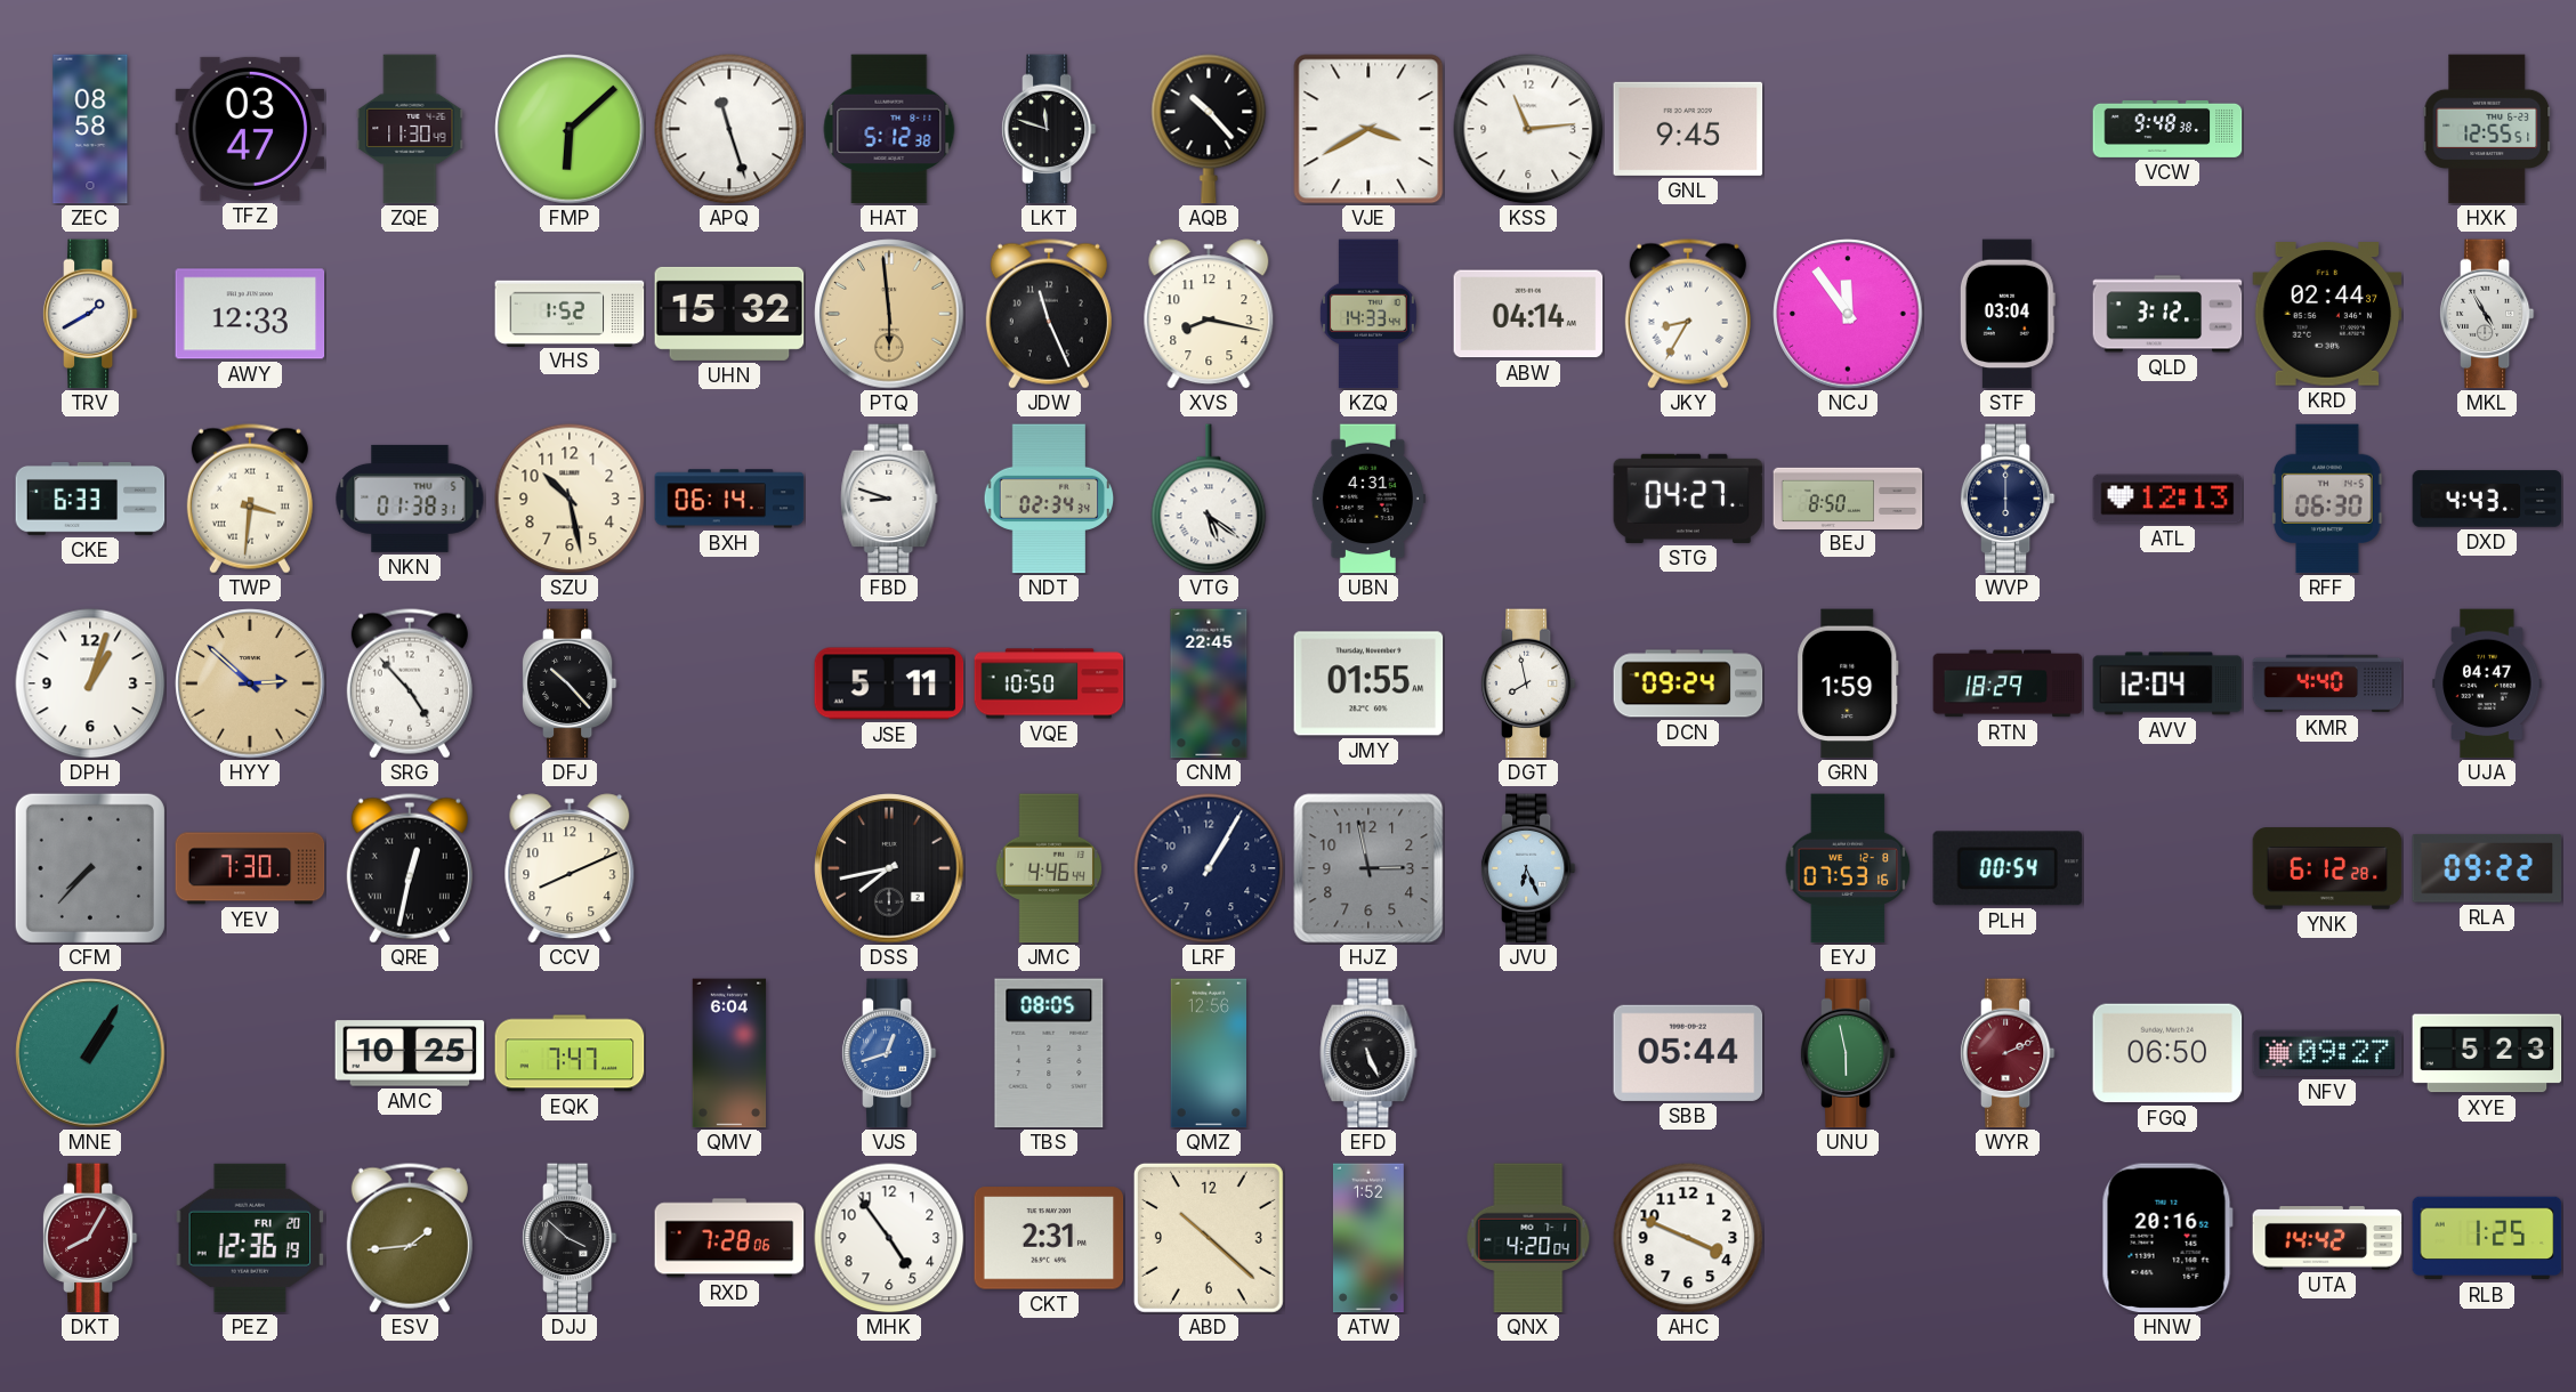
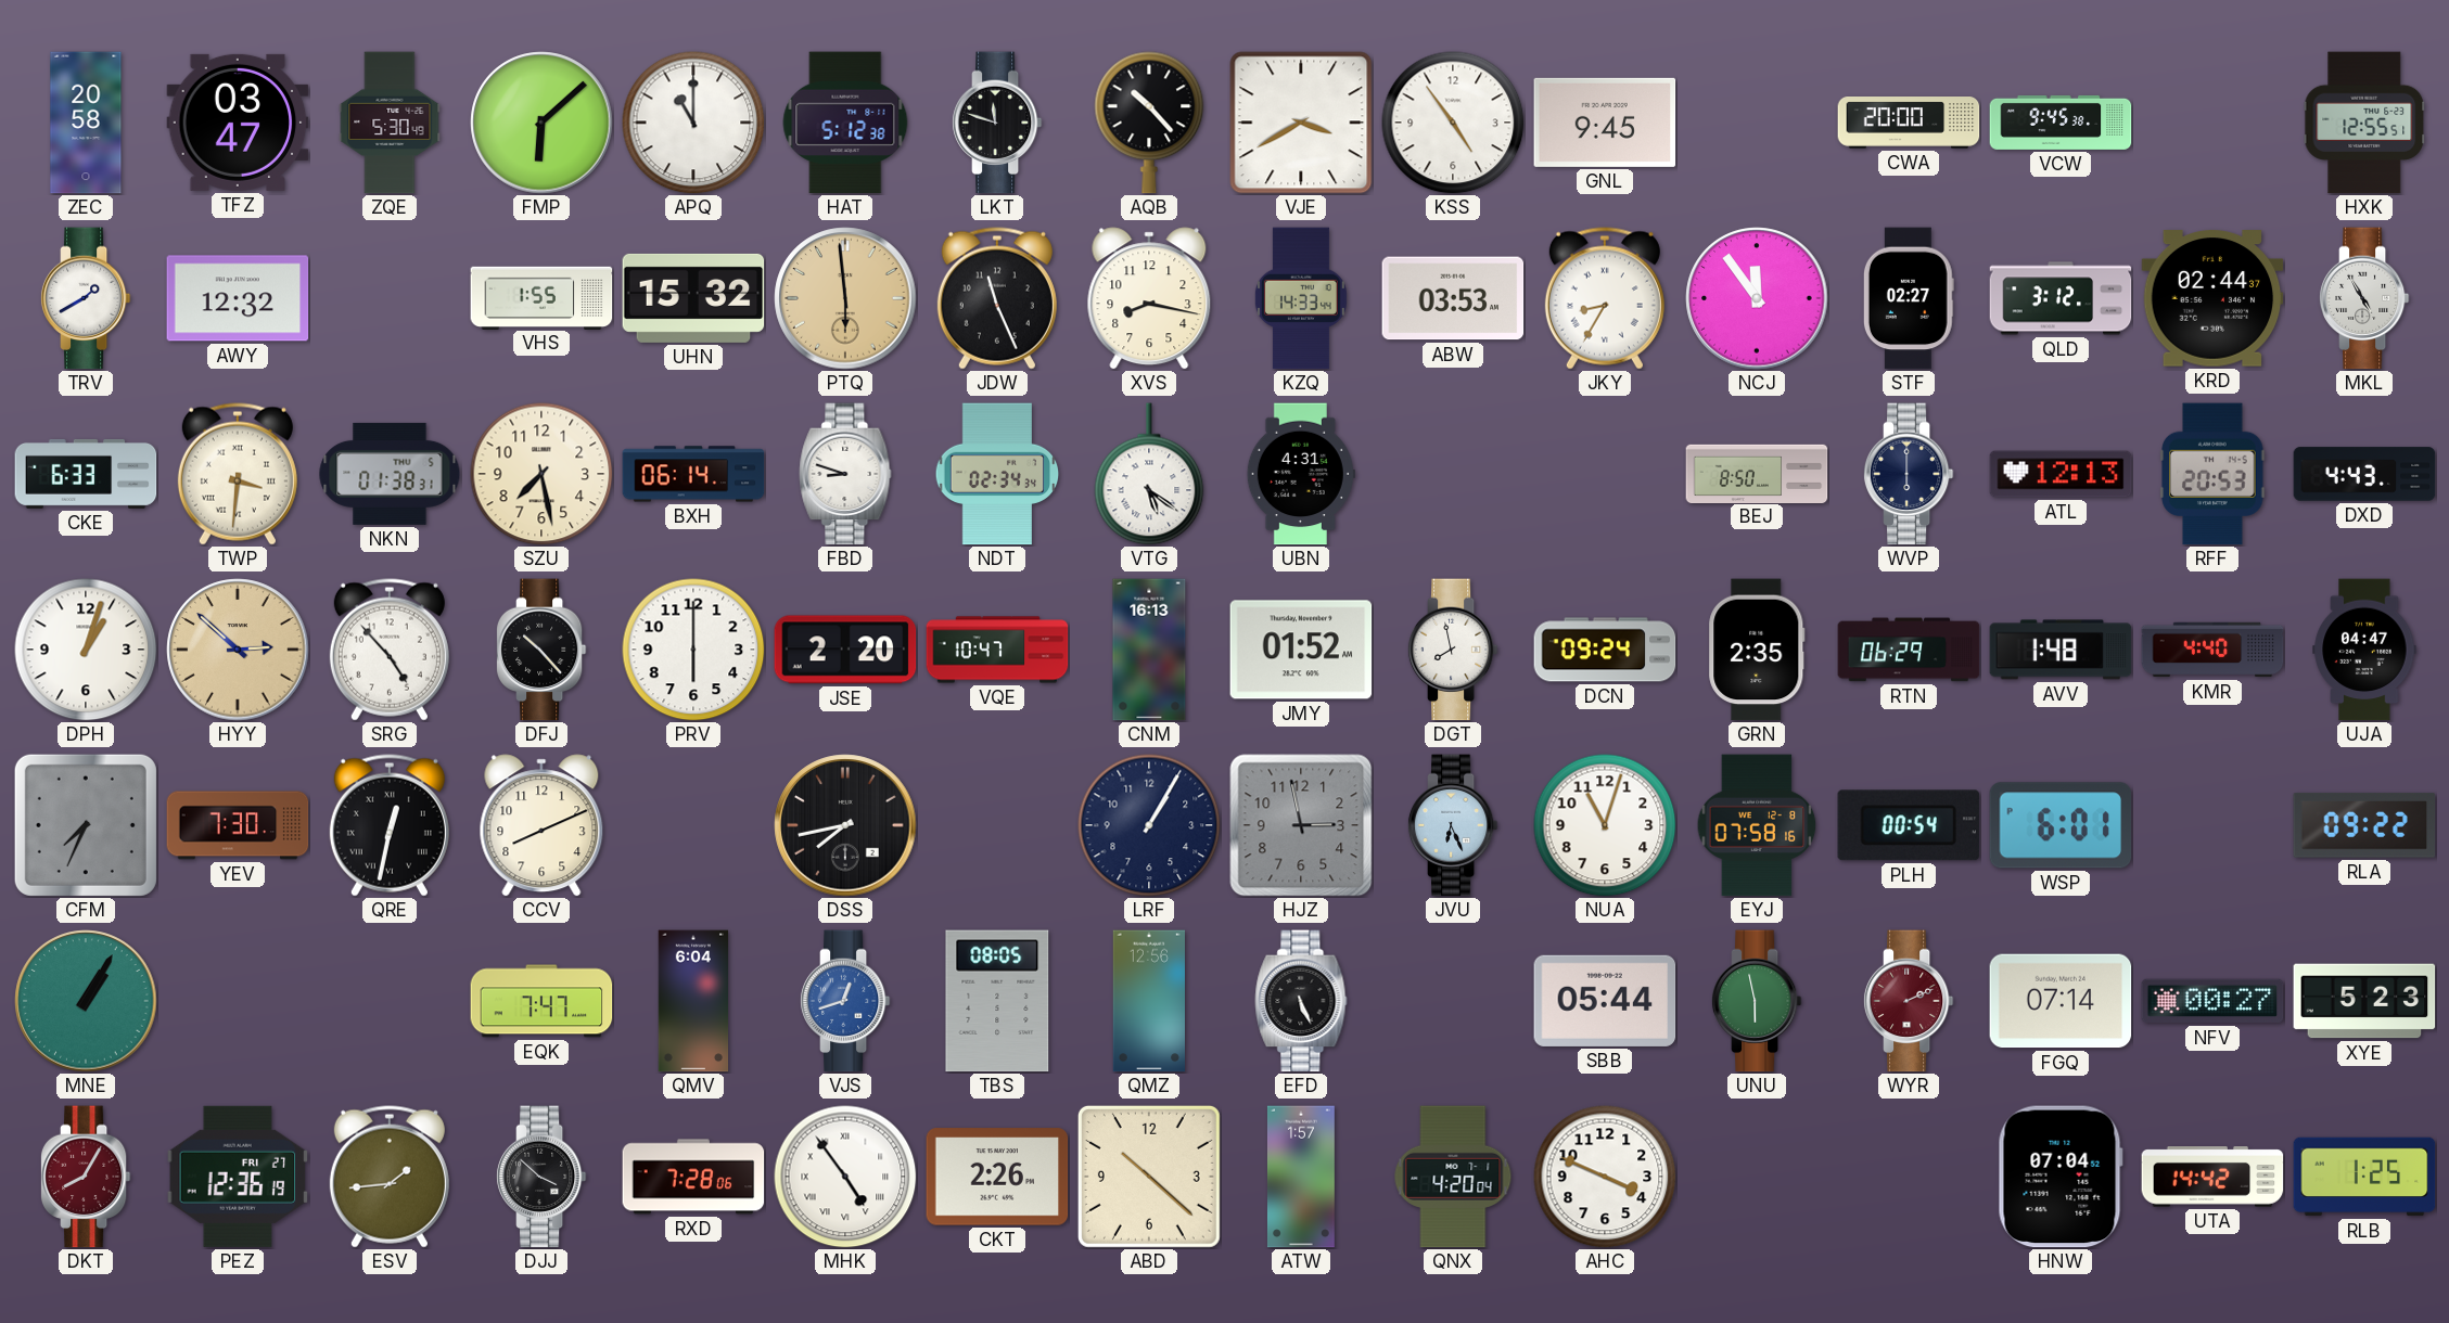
ZEC: 08:58 -> 20:58 (86, 123)
ZQE: 11:30 -> 5:30 (390, 123)
APQ: 11:27 -> 11:00 (693, 123)
KSS: 11:14 -> 4:54 (1453, 123)
CWA: none -> 20:00 (1909, 123)
VCW: 9:48 -> 9:45 (2061, 123)
AWY: 12:33 -> 12:32 (238, 298)
VHS: 1:52 -> 1:55 (541, 297)
ABW: 04:14 -> 03:53 (1453, 298)
STF: 03:04 -> 02:27 (1909, 298)
SZU: 10:28 -> 7:28 (541, 474)
STG: 04:27 -> none (1688, 499)
RFF: 06:30 -> 20:53 (2212, 474)
PRV: none -> 6:00 (693, 650)
JSE: 5:11 -> 2:20 (845, 650)
VQE: 10:50 -> 10:47 (997, 650)
CNM: 22:45 -> 16:13 (1149, 650)
JMY: 01:55 -> 01:52 (1301, 650)
GRN: 1:59 -> 2:35 (1757, 650)
RTN: 18:29 -> 06:29 (1909, 650)
AVV: 12:04 -> 1:48 (2061, 650)
CFM: 7:37 -> 7:34 (86, 825)
JMC: 4:46 -> none (1049, 868)
NUA: none -> 11:03 (1605, 825)
EYJ: 07:53 -> 07:58 (1757, 825)
WSP: none -> 6:01 (2061, 825)
YNK: 6:12 -> none (2327, 868)
AMC: 10:25 -> none (410, 1053)
FGQ: 06:50 -> 07:14 (2061, 1001)
NFV: 09:27 -> 00:27 (2212, 1001)
PEZ date: FRI 20 -> FRI 27 (238, 1177)
MHK numerals: Arabic -> Roman (845, 1177)
CKT: 2:31 -> 2:26 (997, 1177)
ATW: 1:52 -> 1:57 (1301, 1177)
HNW: 20:16 -> 07:04 (2061, 1177)
